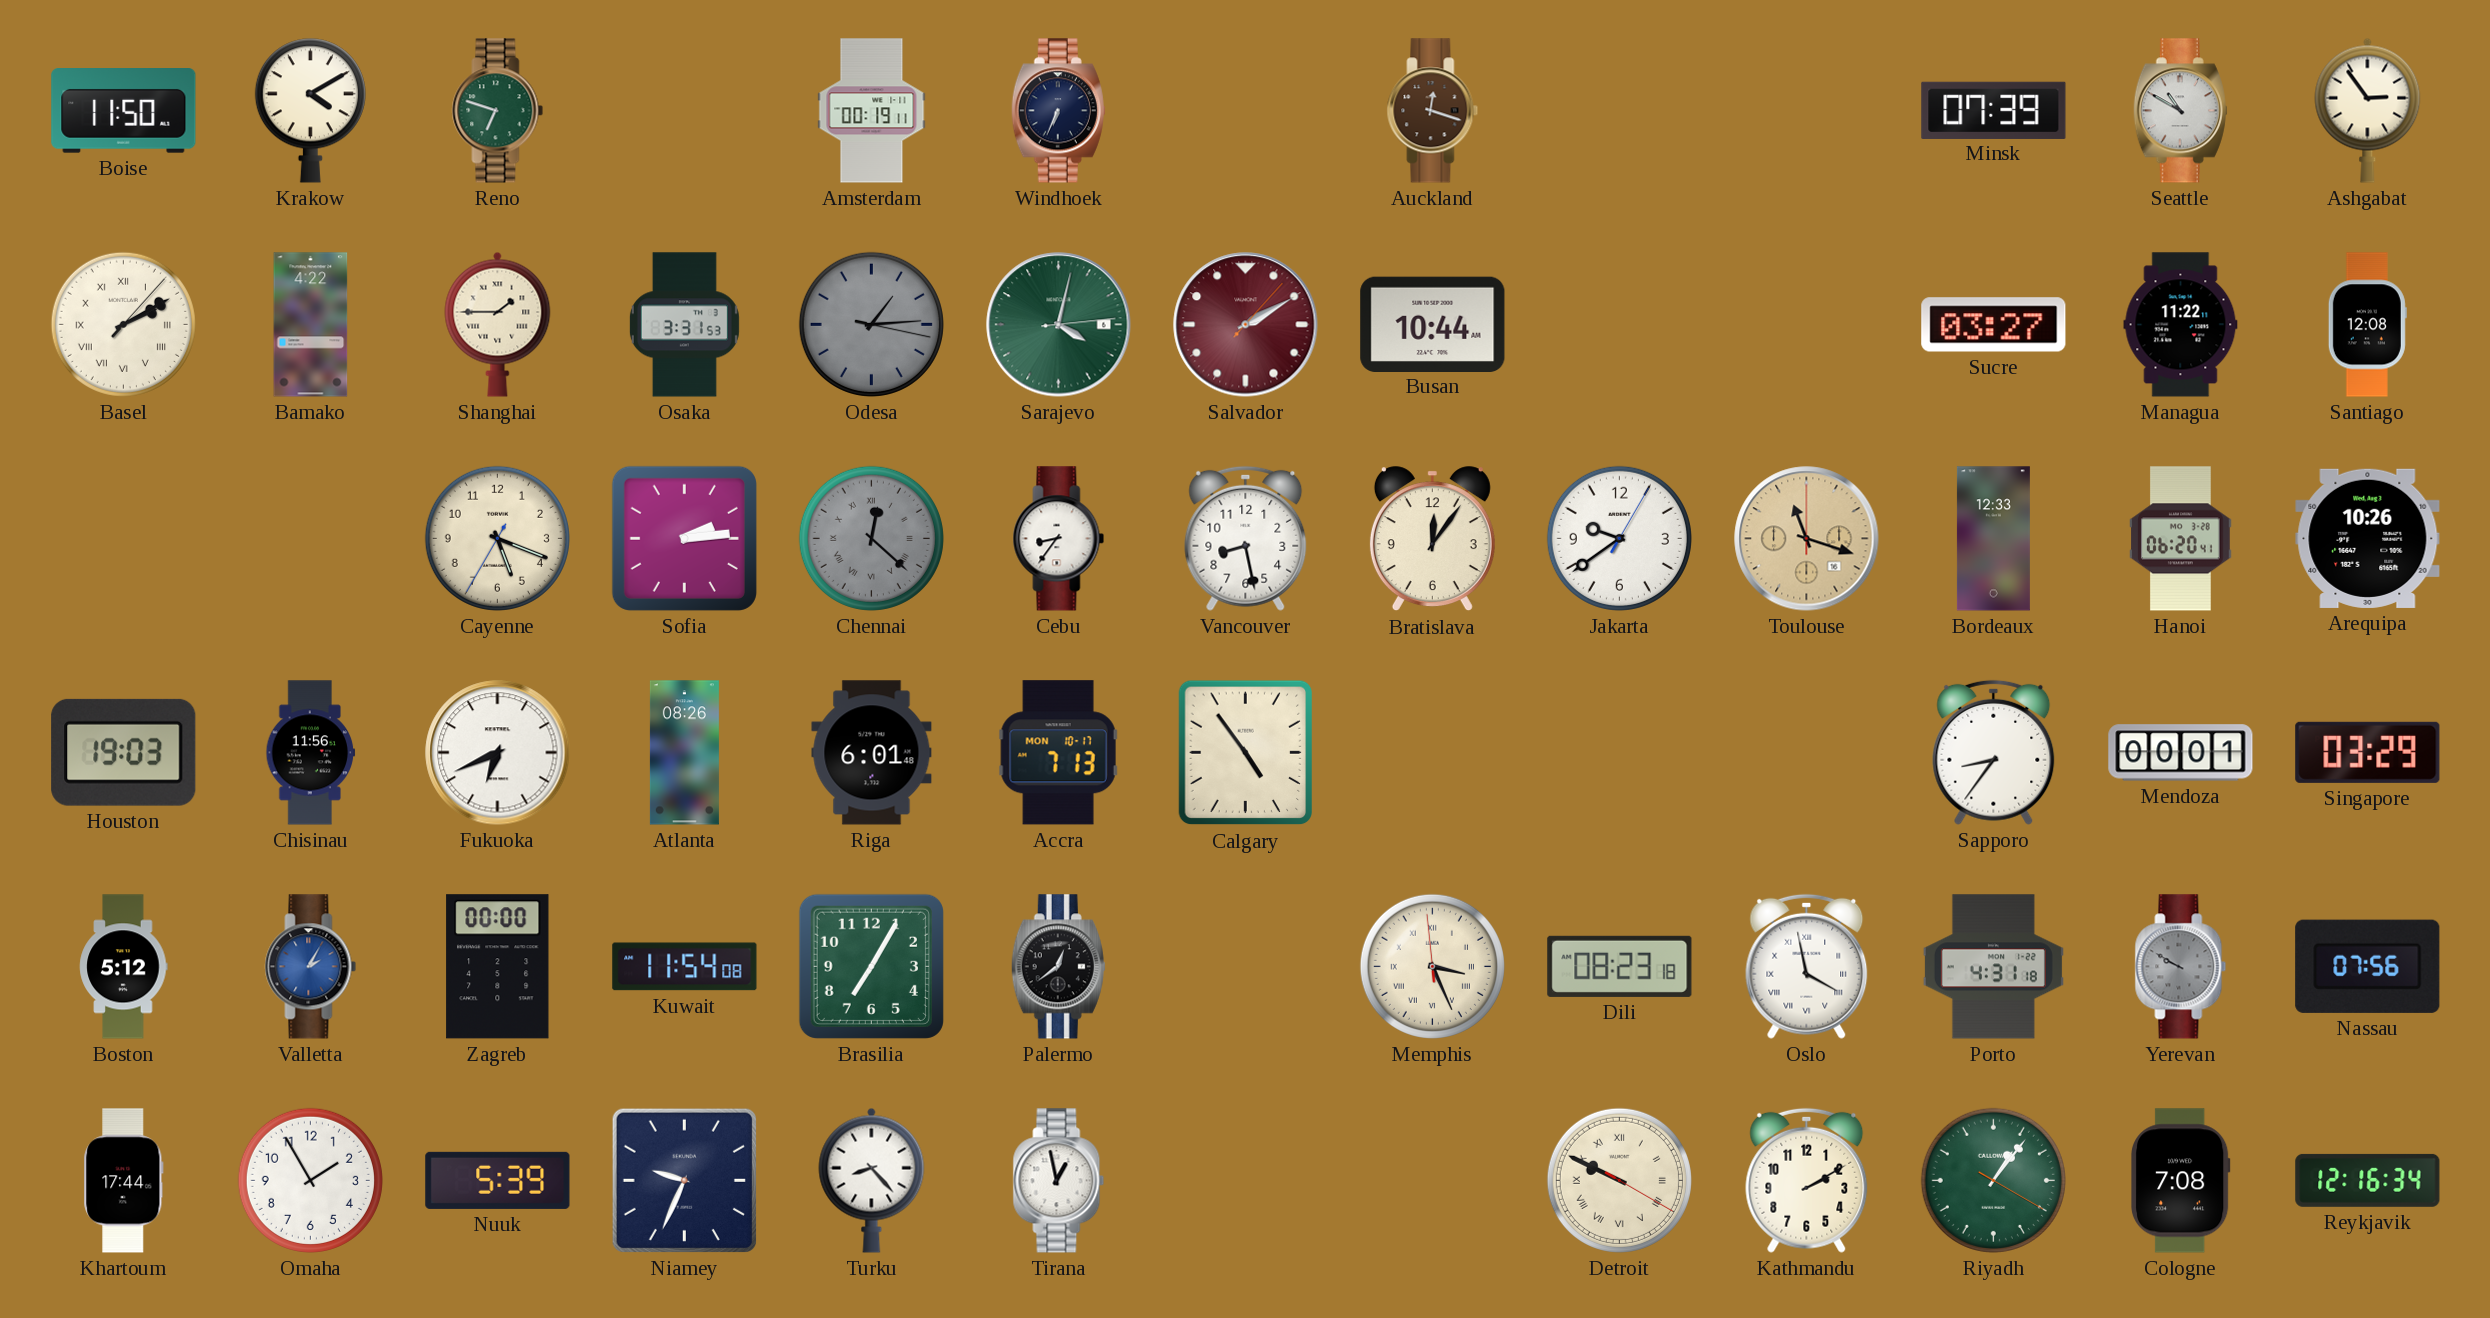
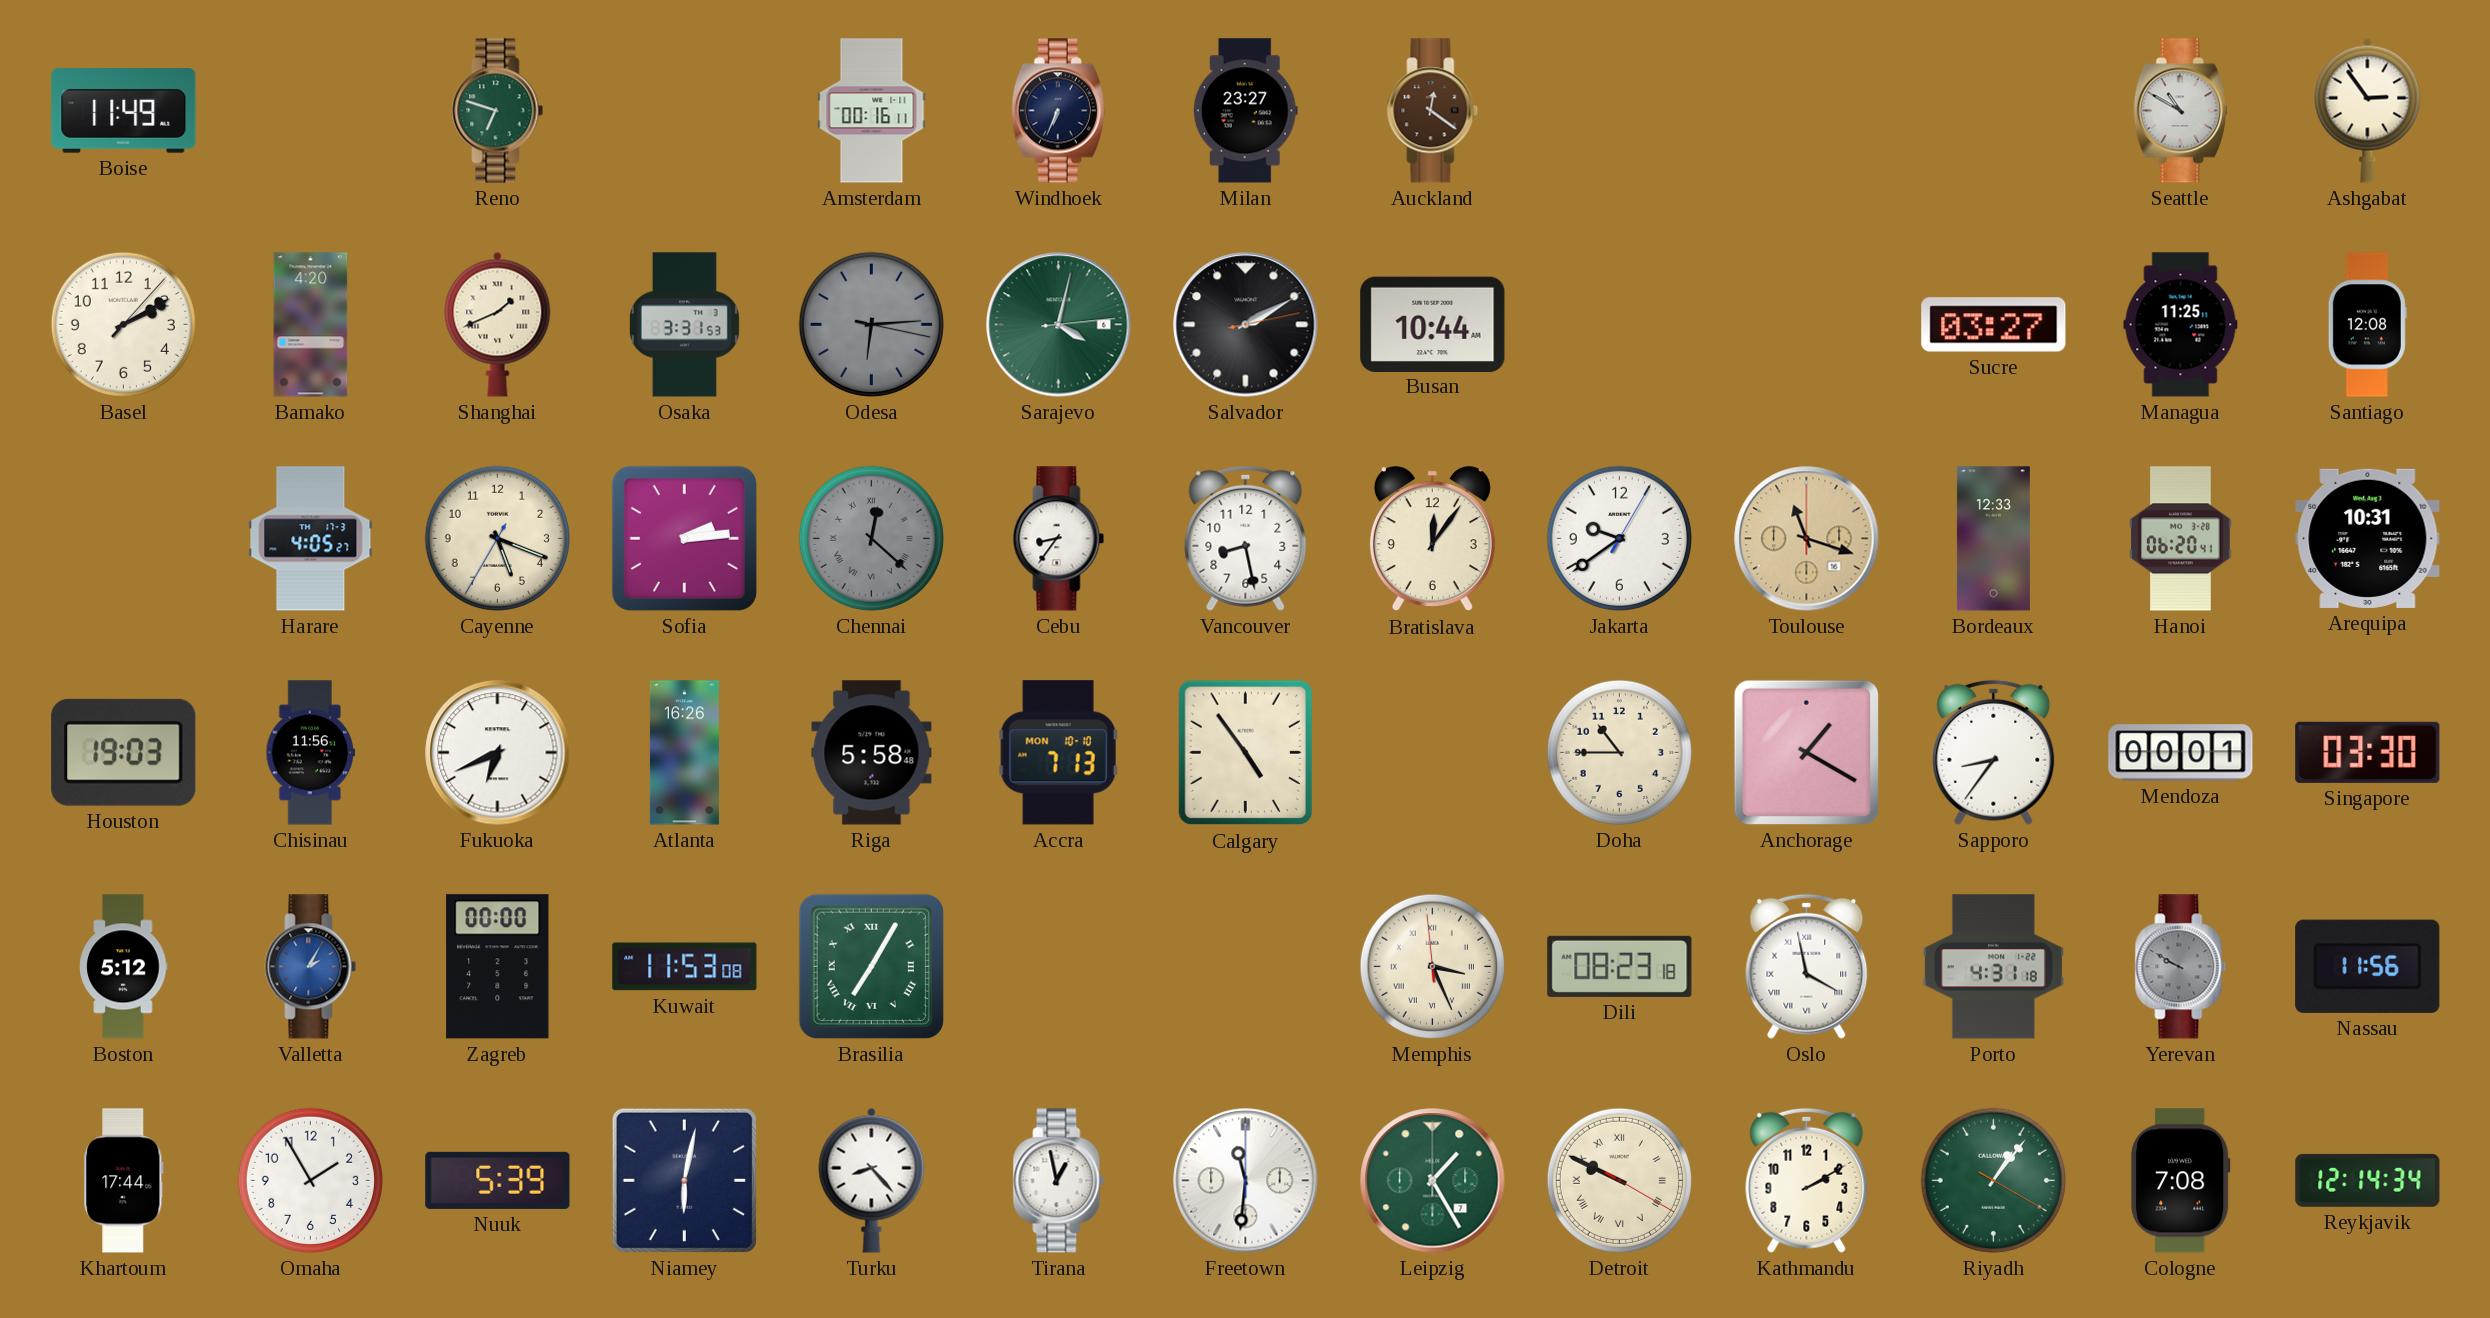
Boise: 11:50 -> 11:49 (124, 111)
Krakow: 4:10 -> none (310, 110)
Amsterdam: 00:19 -> 00:16 (872, 111)
Milan: none -> 23:27 (1245, 111)
Auckland: 12:18 -> 12:21 (1433, 111)
Minsk: 07:39 -> none (1994, 110)
Basel numerals: Roman -> Arabic (123, 324)
Bamako: 4:22 -> 4:20 (311, 325)
Shanghai: 1:45 -> 1:41 (498, 324)
Odesa: 1:14 -> 6:14 (871, 324)
Salvador: 2:10:07 -> 2:10:13 (1246, 325)
Salvador dial: burgundy -> black (1246, 325)
Managua: 11:22 -> 11:25 (2181, 325)
Harare: none -> 4:05 (311, 539)
Arequipa: 10:26 -> 10:31 (2368, 538)
Atlanta: 08:26 -> 16:26 (684, 753)
Riga: 6:01 -> 5:58 (872, 753)
Accra date: MON 10-17 -> MON 10-10 (1058, 753)
Doha: none -> 10:45 (1619, 752)
Anchorage: none -> 1:20 (1806, 752)
Singapore: 03:29 -> 03:30 (2368, 752)
Kuwait: 11:54 -> 11:53 (685, 967)
Brasilia numerals: Arabic -> Roman (871, 966)
Palermo: 12:39 -> none (1058, 967)
Nassau: 07:56 -> 11:56 (2368, 966)
Niamey: 9:34 -> 6:02 (684, 1180)
Freetown: none -> 11:31 (1246, 1181)
Leipzig: none -> 1:25 (1433, 1181)
Reykjavik: 12:16 -> 12:14 (2368, 1180)
